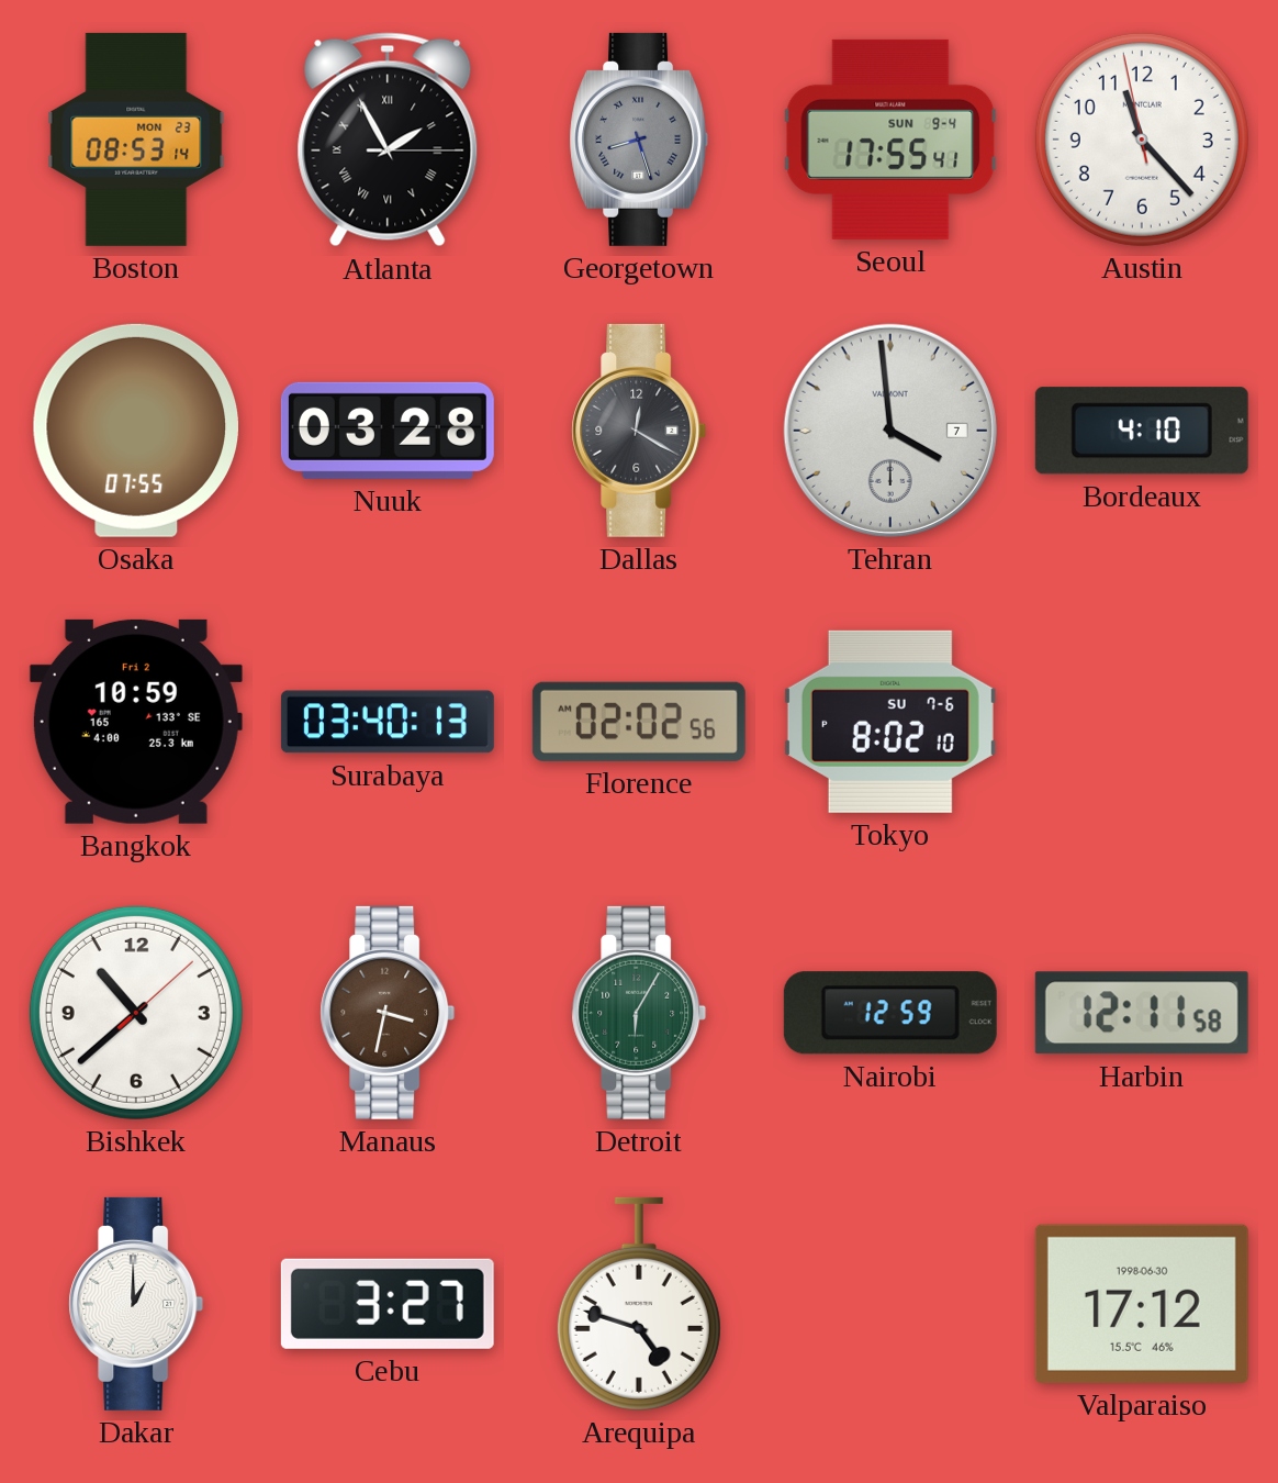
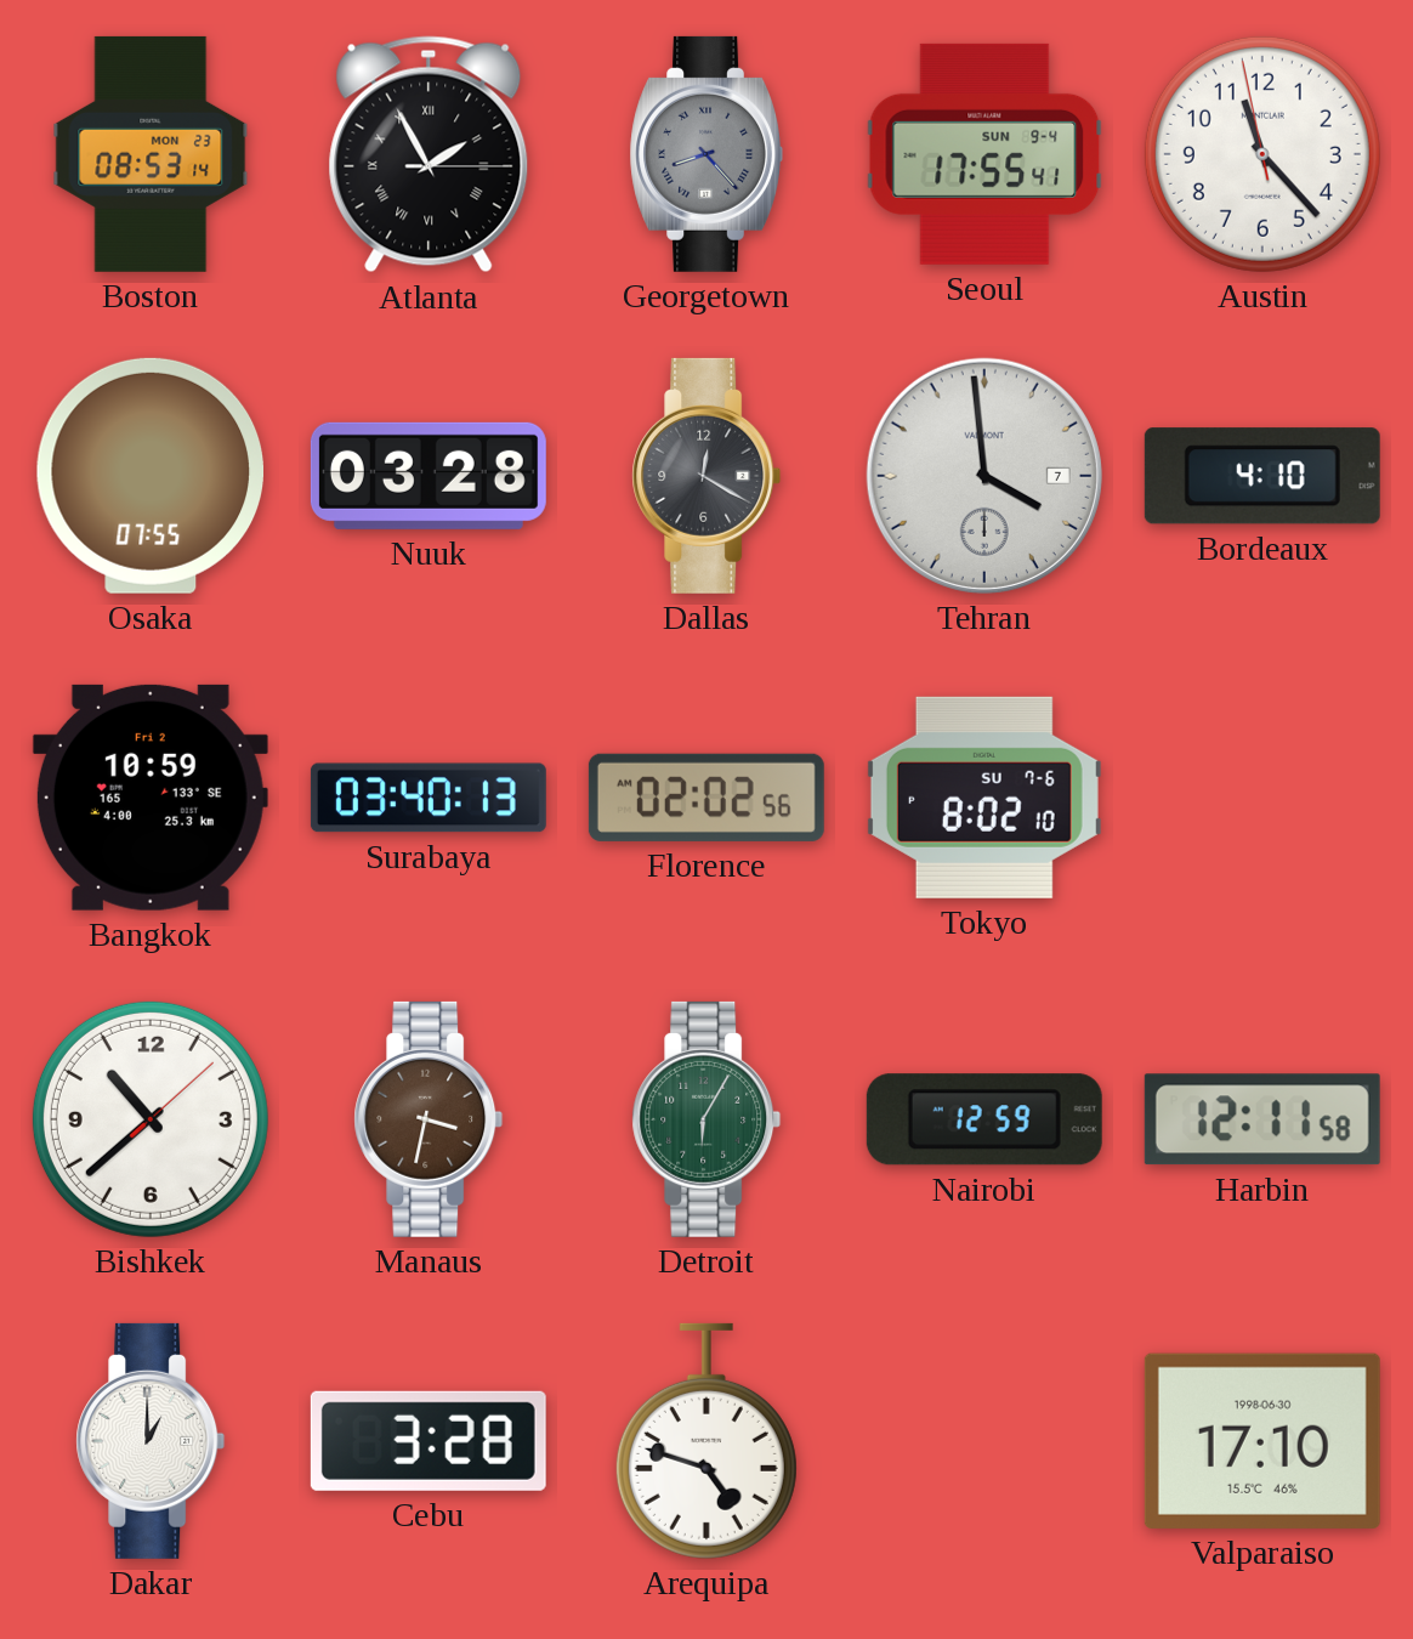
Georgetown: 8:27 -> 8:23 (705, 154)
Cebu: 3:27 -> 3:28 (429, 1441)
Valparaiso: 17:12 -> 17:10 (1262, 1441)
